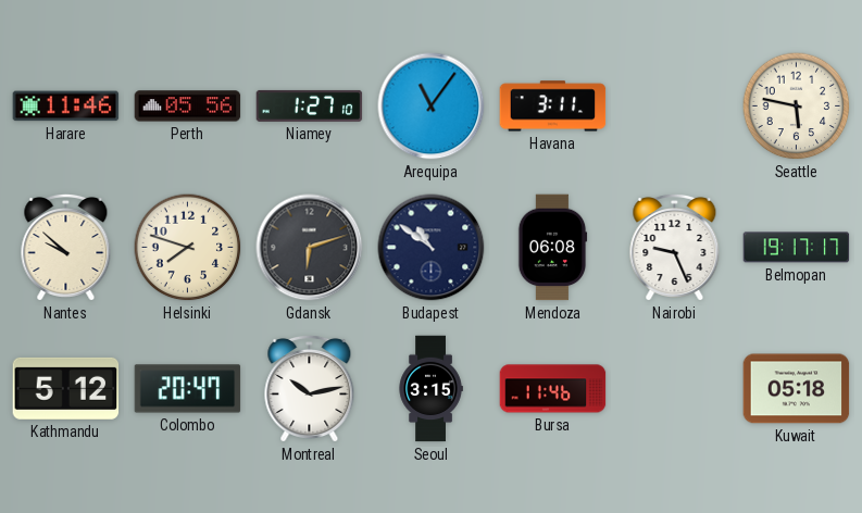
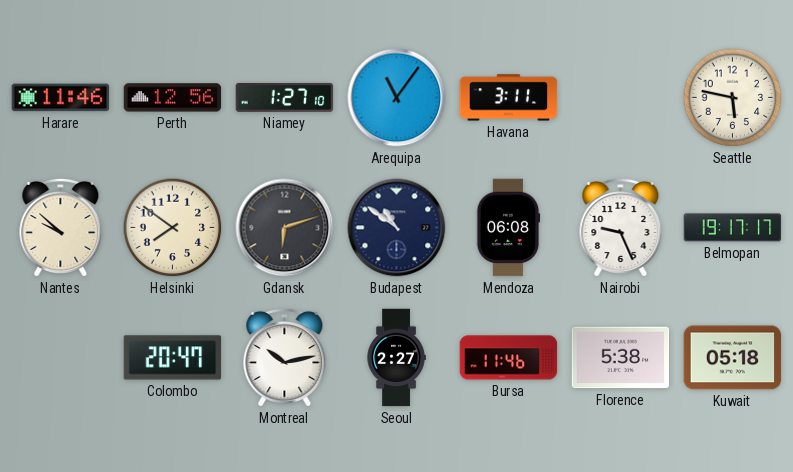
Perth: 05:56 -> 12:56 (173, 98)
Helsinki: 7:48 -> 7:51 (173, 228)
Kathmandu: 5:12 -> none (66, 388)
Seoul: 3:15 -> 2:27 (396, 358)
Florence: none -> 5:38 (621, 358)
